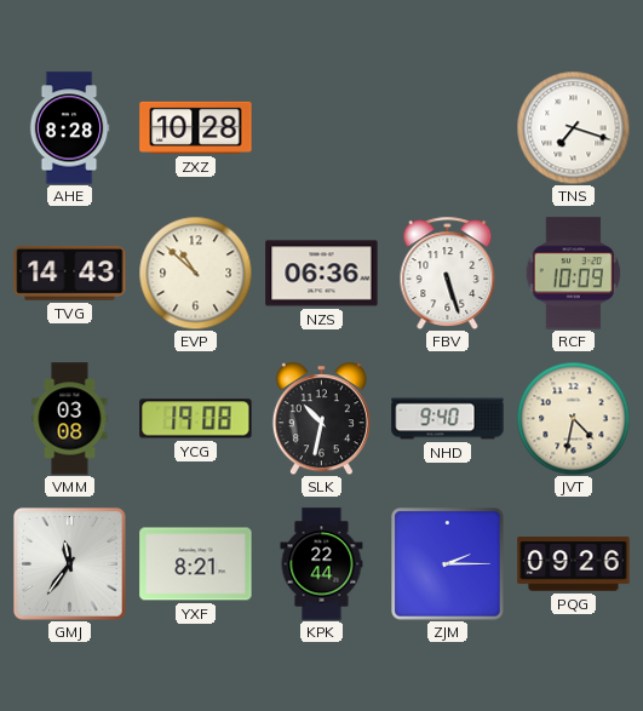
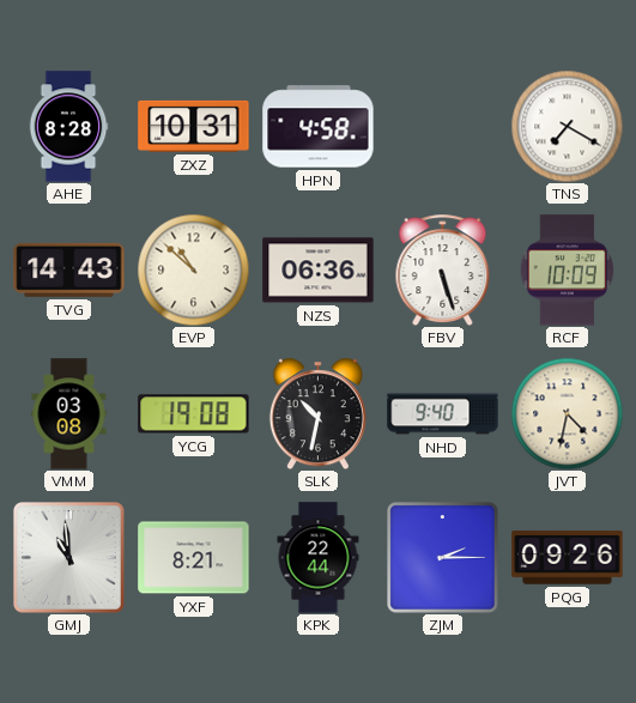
ZXZ: 10:28 -> 10:31 (194, 126)
HPN: none -> 4:58 (319, 127)
TNS: 7:18 -> 7:20 (567, 126)
GMJ: 11:36 -> 10:59 (69, 558)
